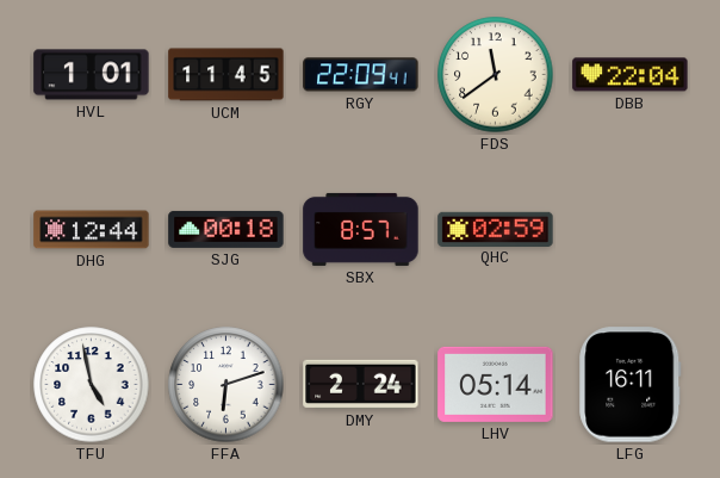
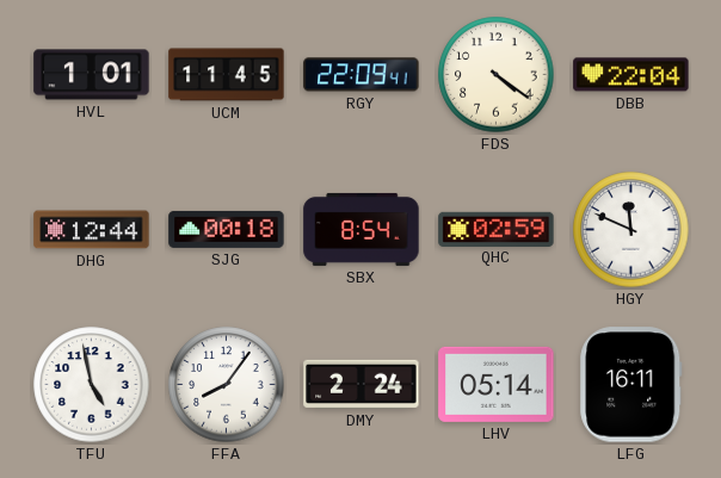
FDS: 11:39 -> 4:21 (497, 75)
SBX: 8:57 -> 8:54 (362, 229)
HGY: none -> 11:49 (631, 230)
FFA: 6:12 -> 8:06 (227, 385)
